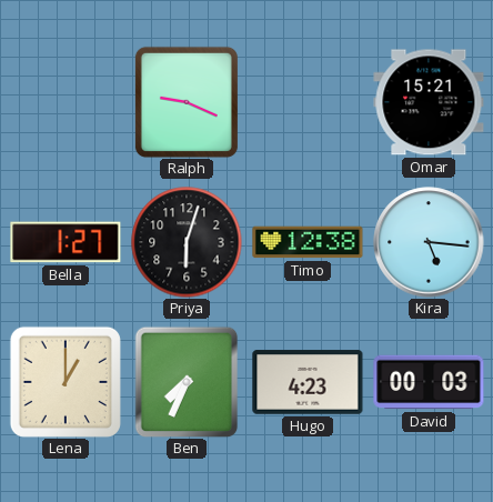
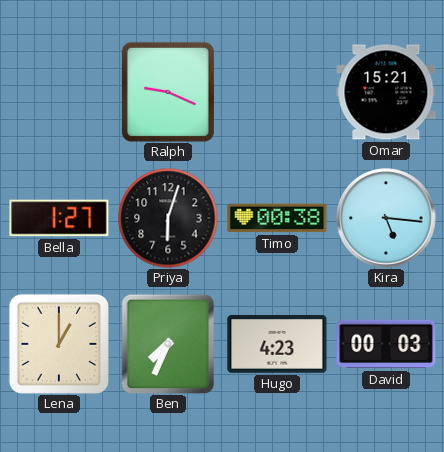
Timo: 12:38 -> 00:38 (277, 218)
